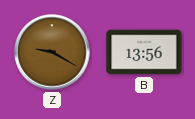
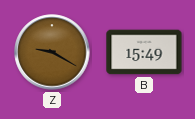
B: 13:56 -> 15:49 (144, 52)
